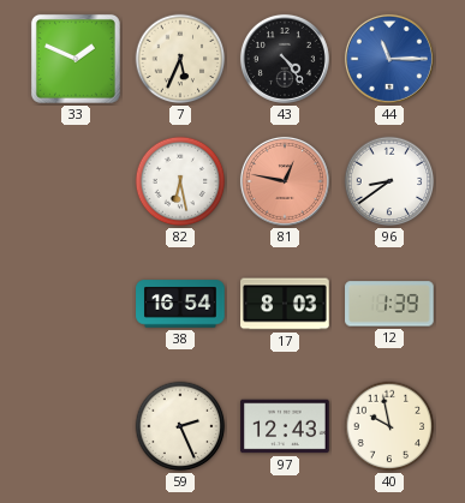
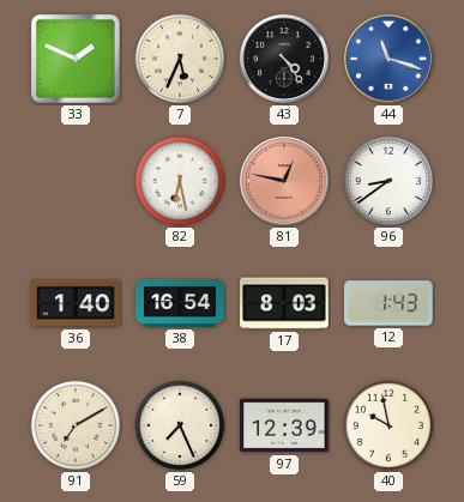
44: 11:15 -> 11:18 (388, 59)
36: none -> 1:40 (76, 303)
12: 1:39 -> 1:43 (388, 303)
91: none -> 7:10 (76, 425)
59: 2:26 -> 7:26 (180, 425)
97: 12:43 -> 12:39 (284, 425)
